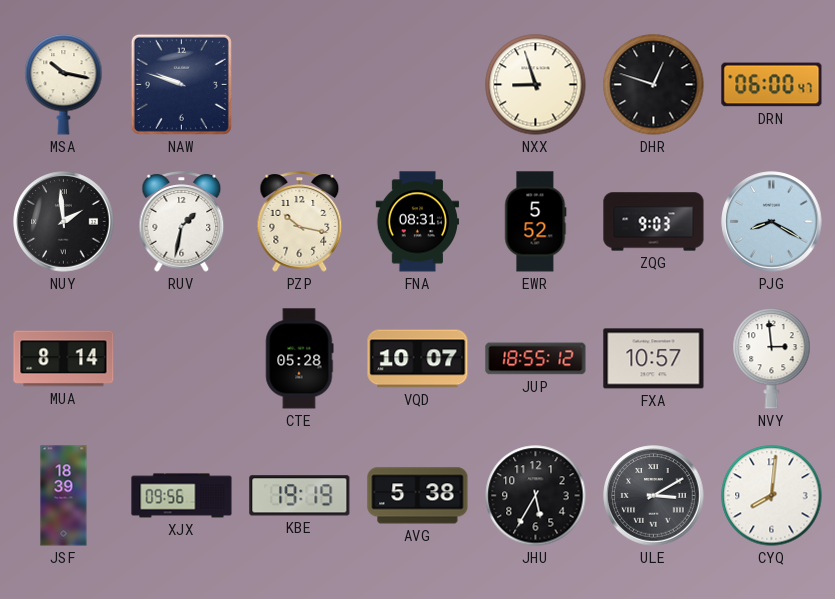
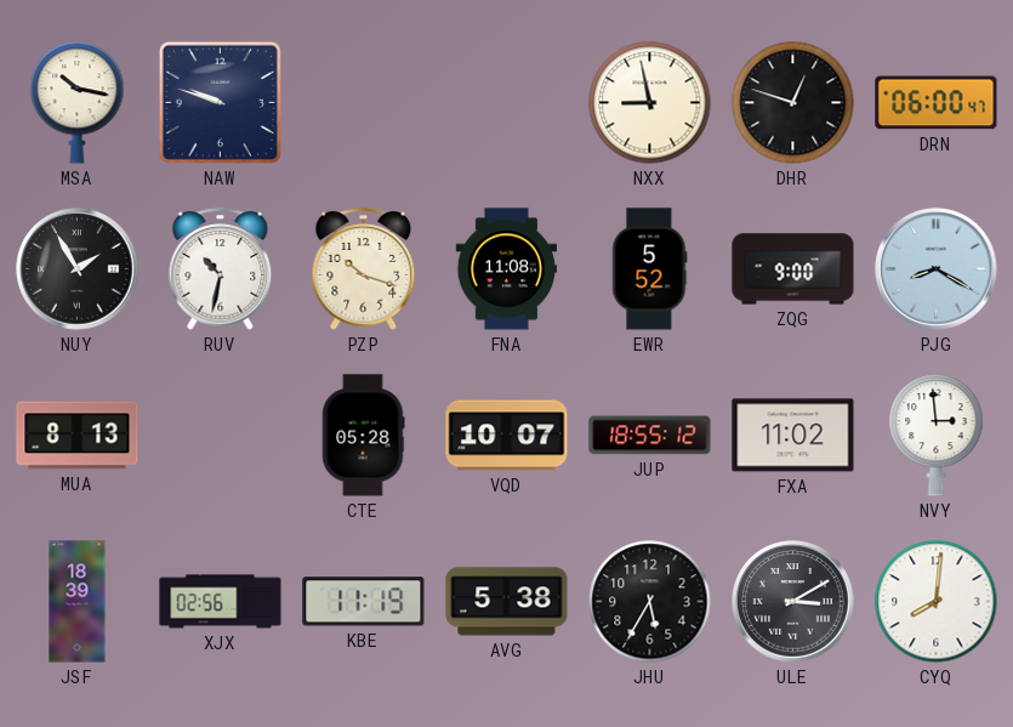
NXX: 8:57 -> 8:58 (650, 103)
NUY: 1:59 -> 1:55 (78, 269)
RUV: 1:32 -> 10:32 (221, 269)
PZP: 10:17 -> 10:18 (364, 269)
FNA: 08:31 -> 11:08 (506, 269)
ZQG: 9:03 -> 9:00 (793, 269)
MUA: 8:14 -> 8:13 (78, 436)
FXA: 10:57 -> 11:02 (793, 436)
XJX: 09:56 -> 02:56 (221, 602)
KBE: 19:19 -> 11:19 (364, 602)
